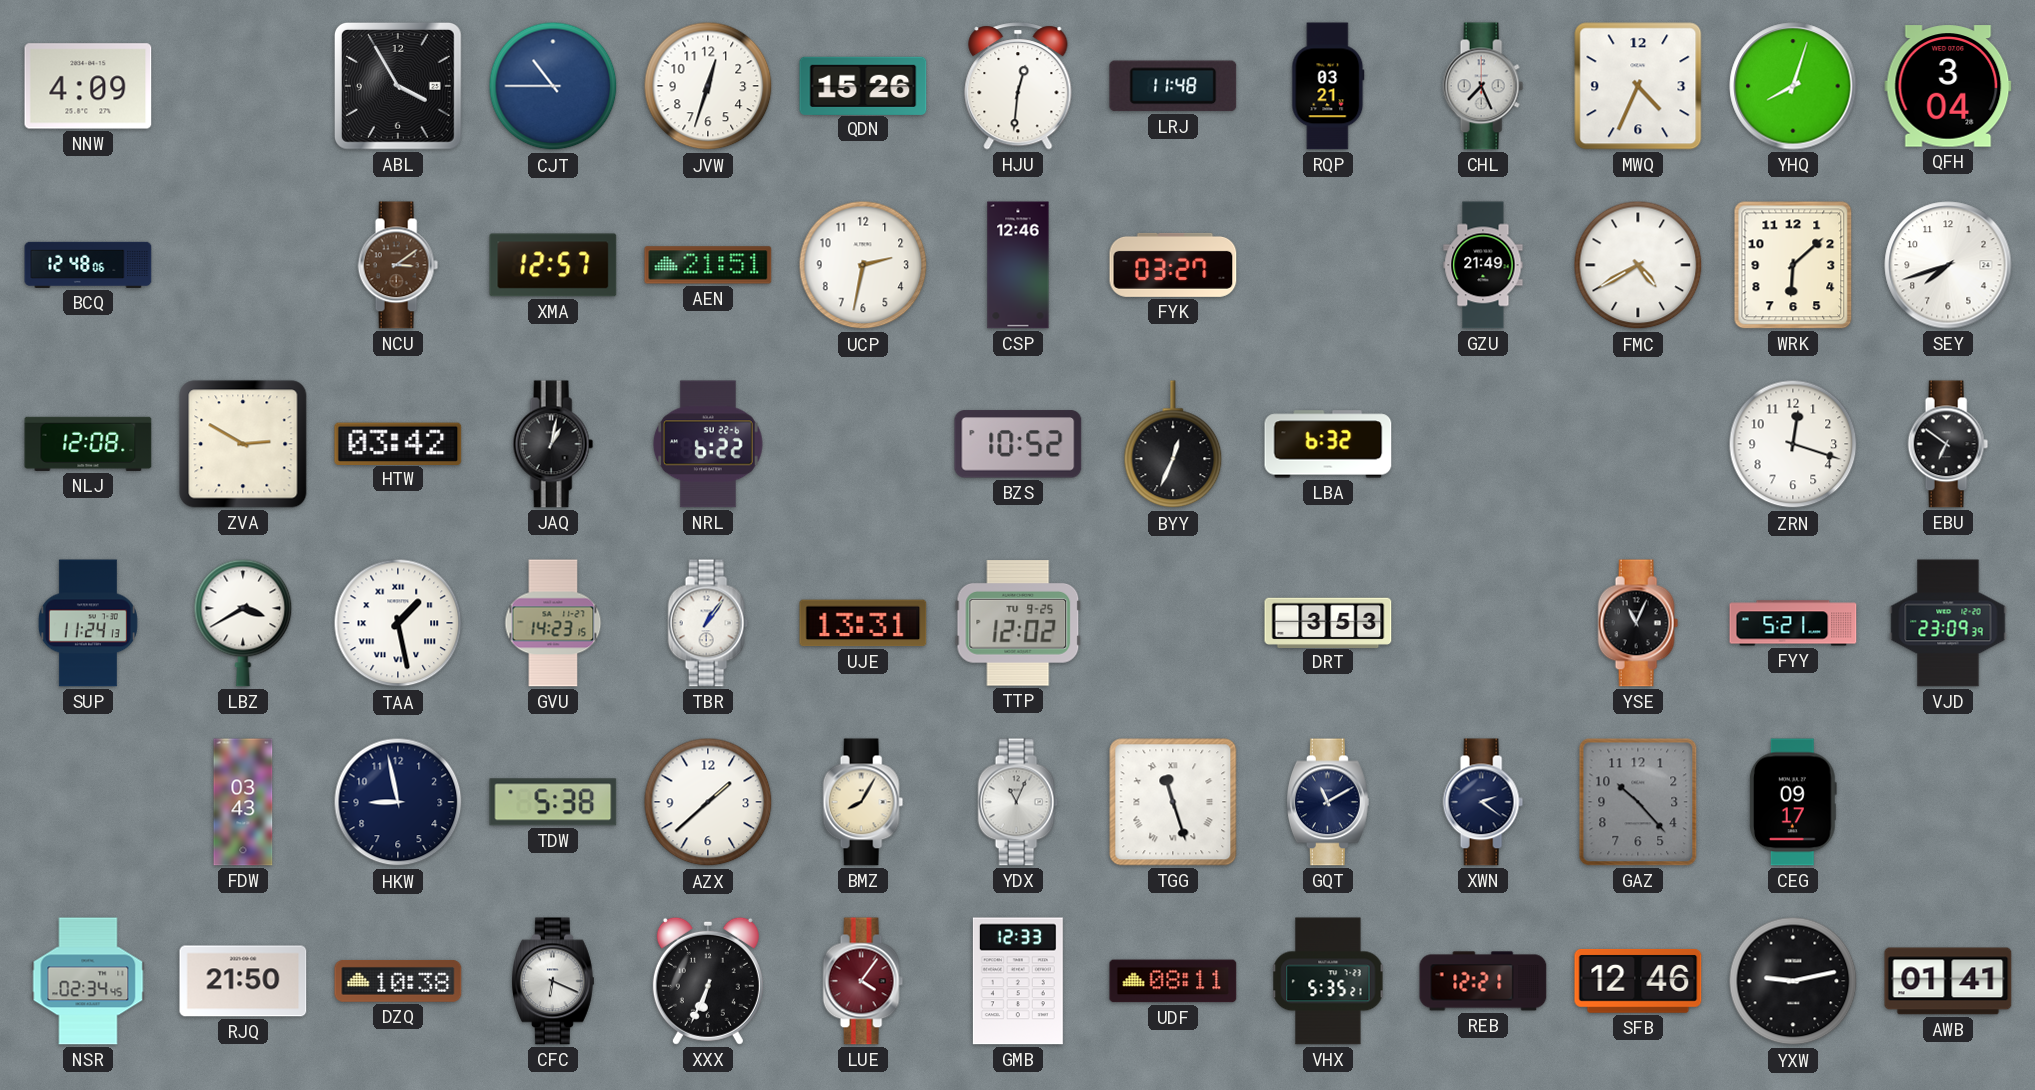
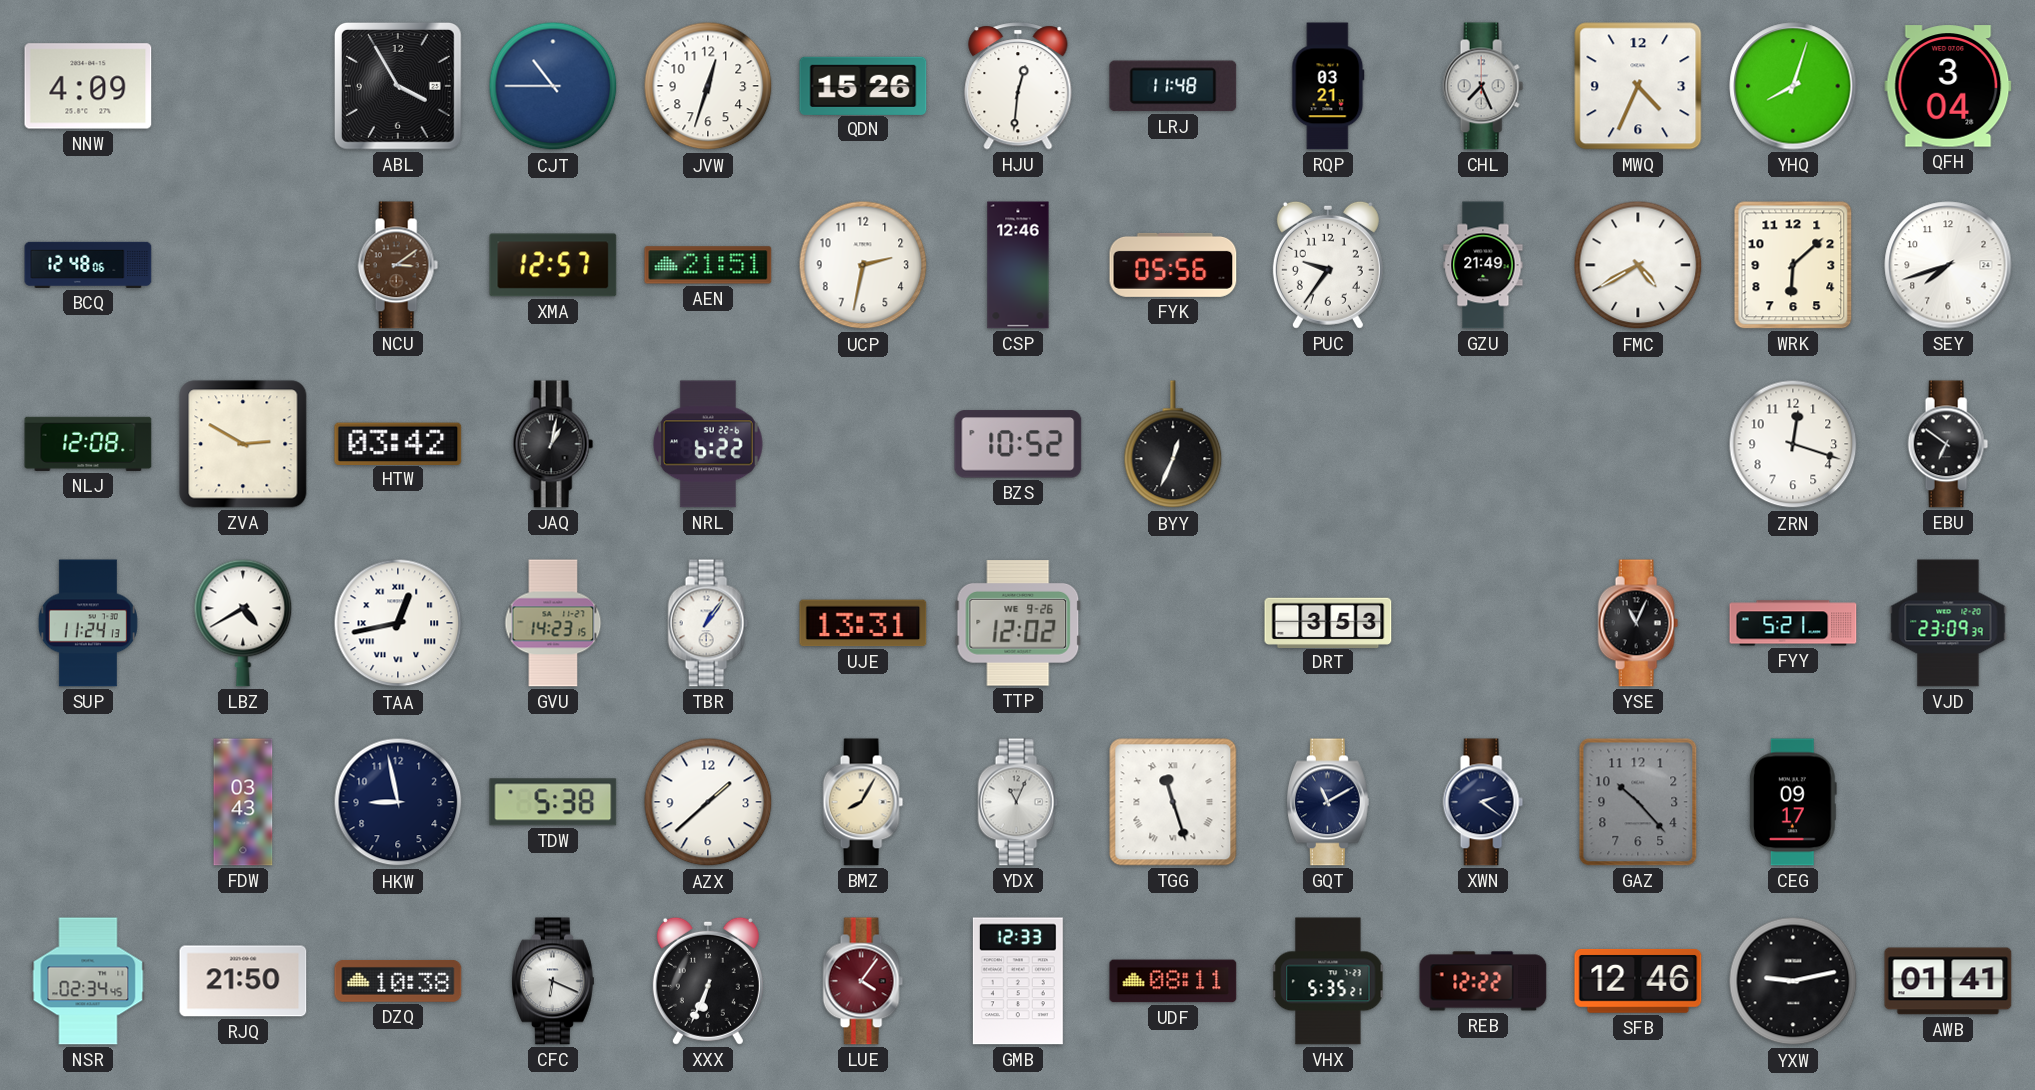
FYK: 03:27 -> 05:56 (1173, 265)
PUC: none -> 9:36 (1328, 265)
LBA: 6:32 -> none (1328, 444)
LBZ: 3:40 -> 4:40 (243, 623)
TAA: 1:28 -> 12:43 (398, 623)
TTP date: TU 9-25 -> WE 9-26 (1018, 623)
REB: 12:21 -> 12:22 (1483, 981)
